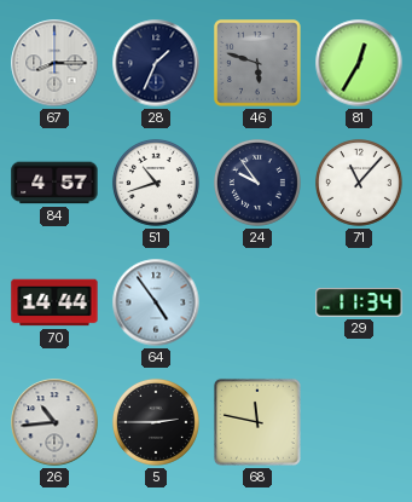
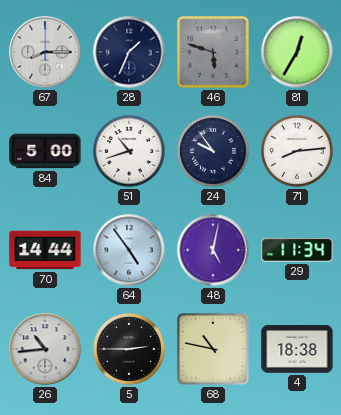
84: 4:57 -> 5:00 (45, 151)
71: 11:07 -> 8:14 (297, 151)
48: none -> 5:02 (213, 250)
68: 11:47 -> 10:47 (213, 349)
4: none -> 18:38 (297, 349)
